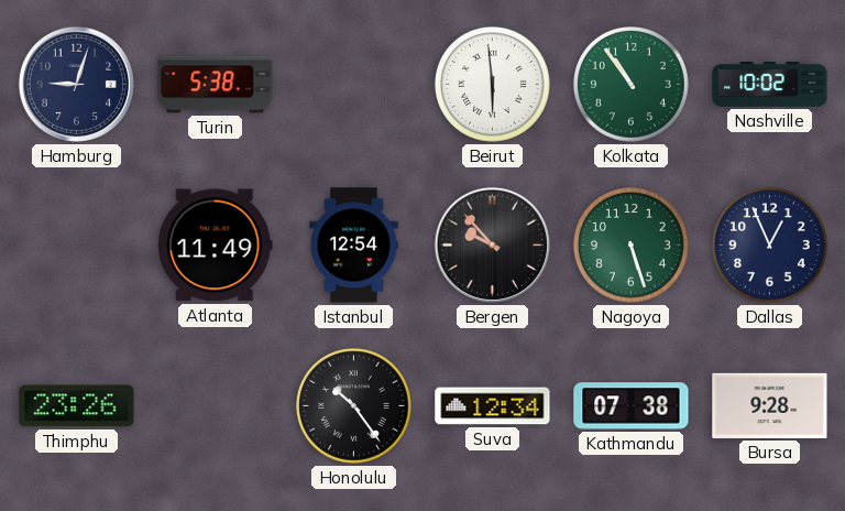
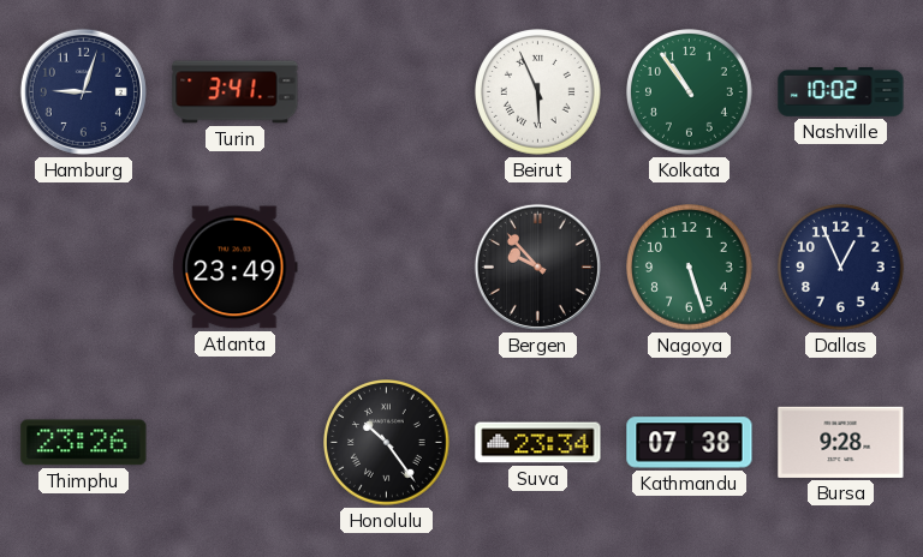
Turin: 5:38 -> 3:41 (236, 92)
Beirut: 5:59 -> 5:56 (538, 92)
Atlanta: 11:49 -> 23:49 (236, 268)
Istanbul: 12:54 -> none (354, 246)
Suva: 12:34 -> 23:34 (538, 443)
